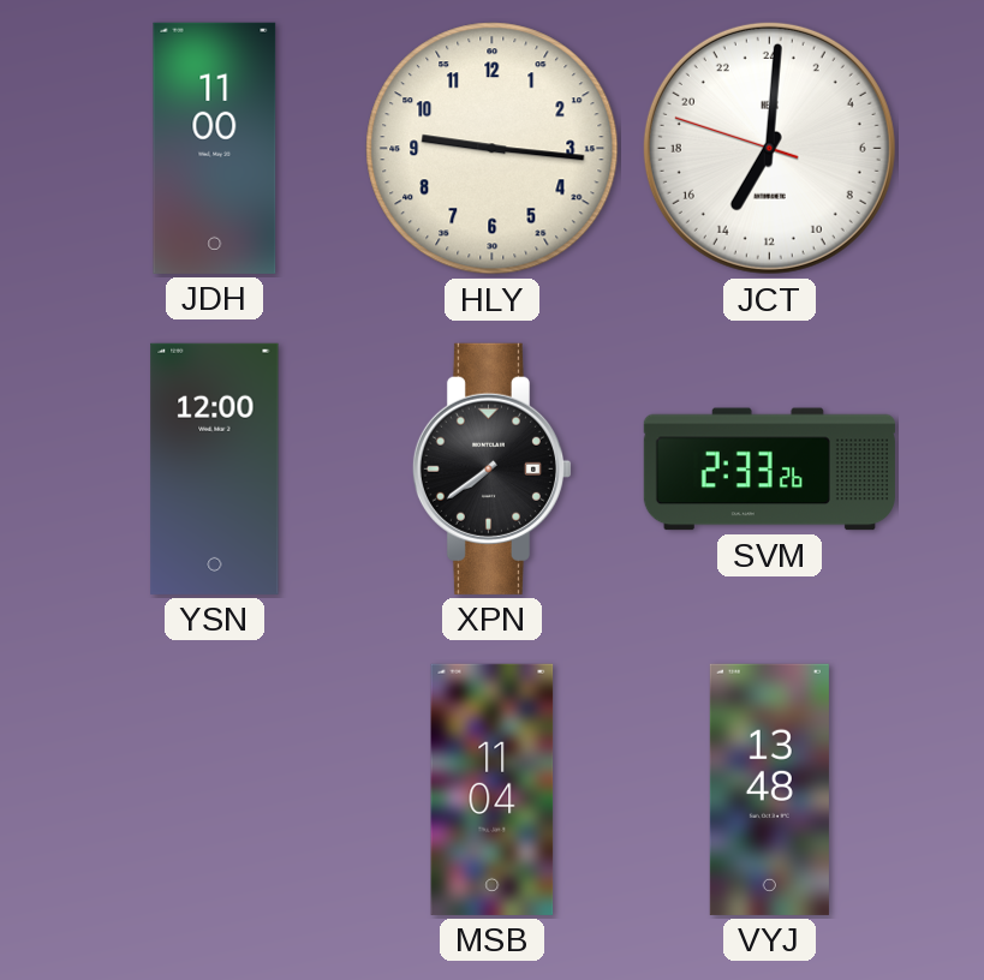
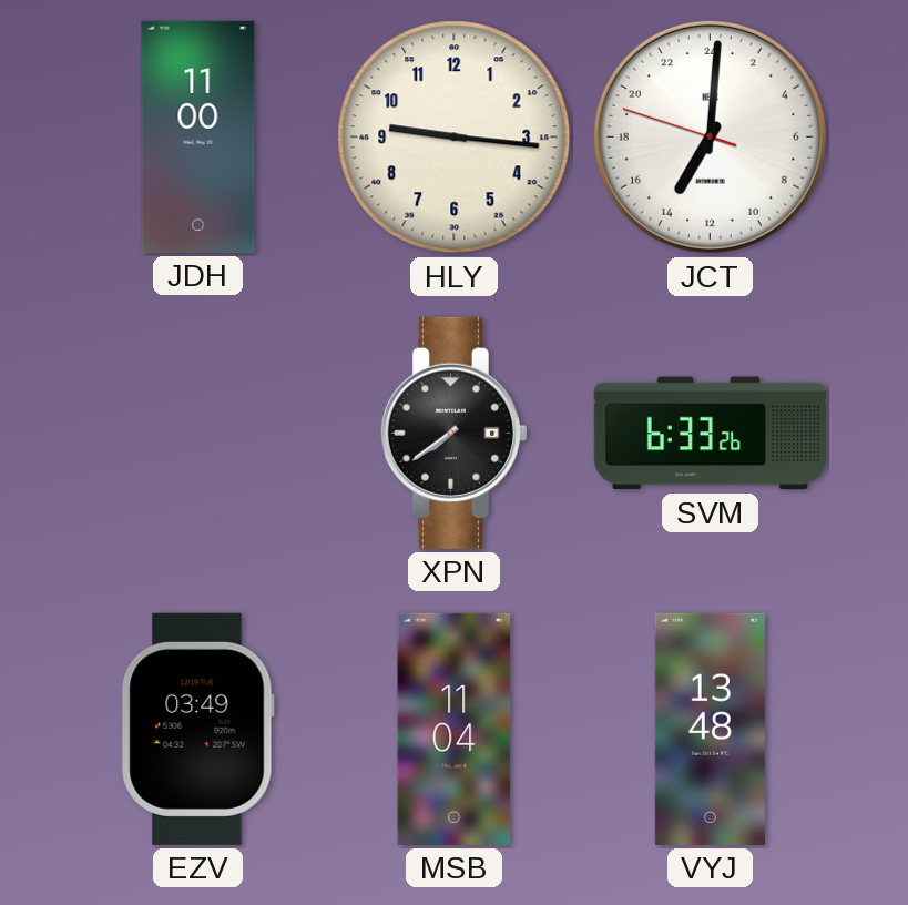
YSN: 12:00 -> none (215, 468)
SVM: 2:33 -> 6:33 (710, 434)
EZV: none -> 03:49 (197, 729)
